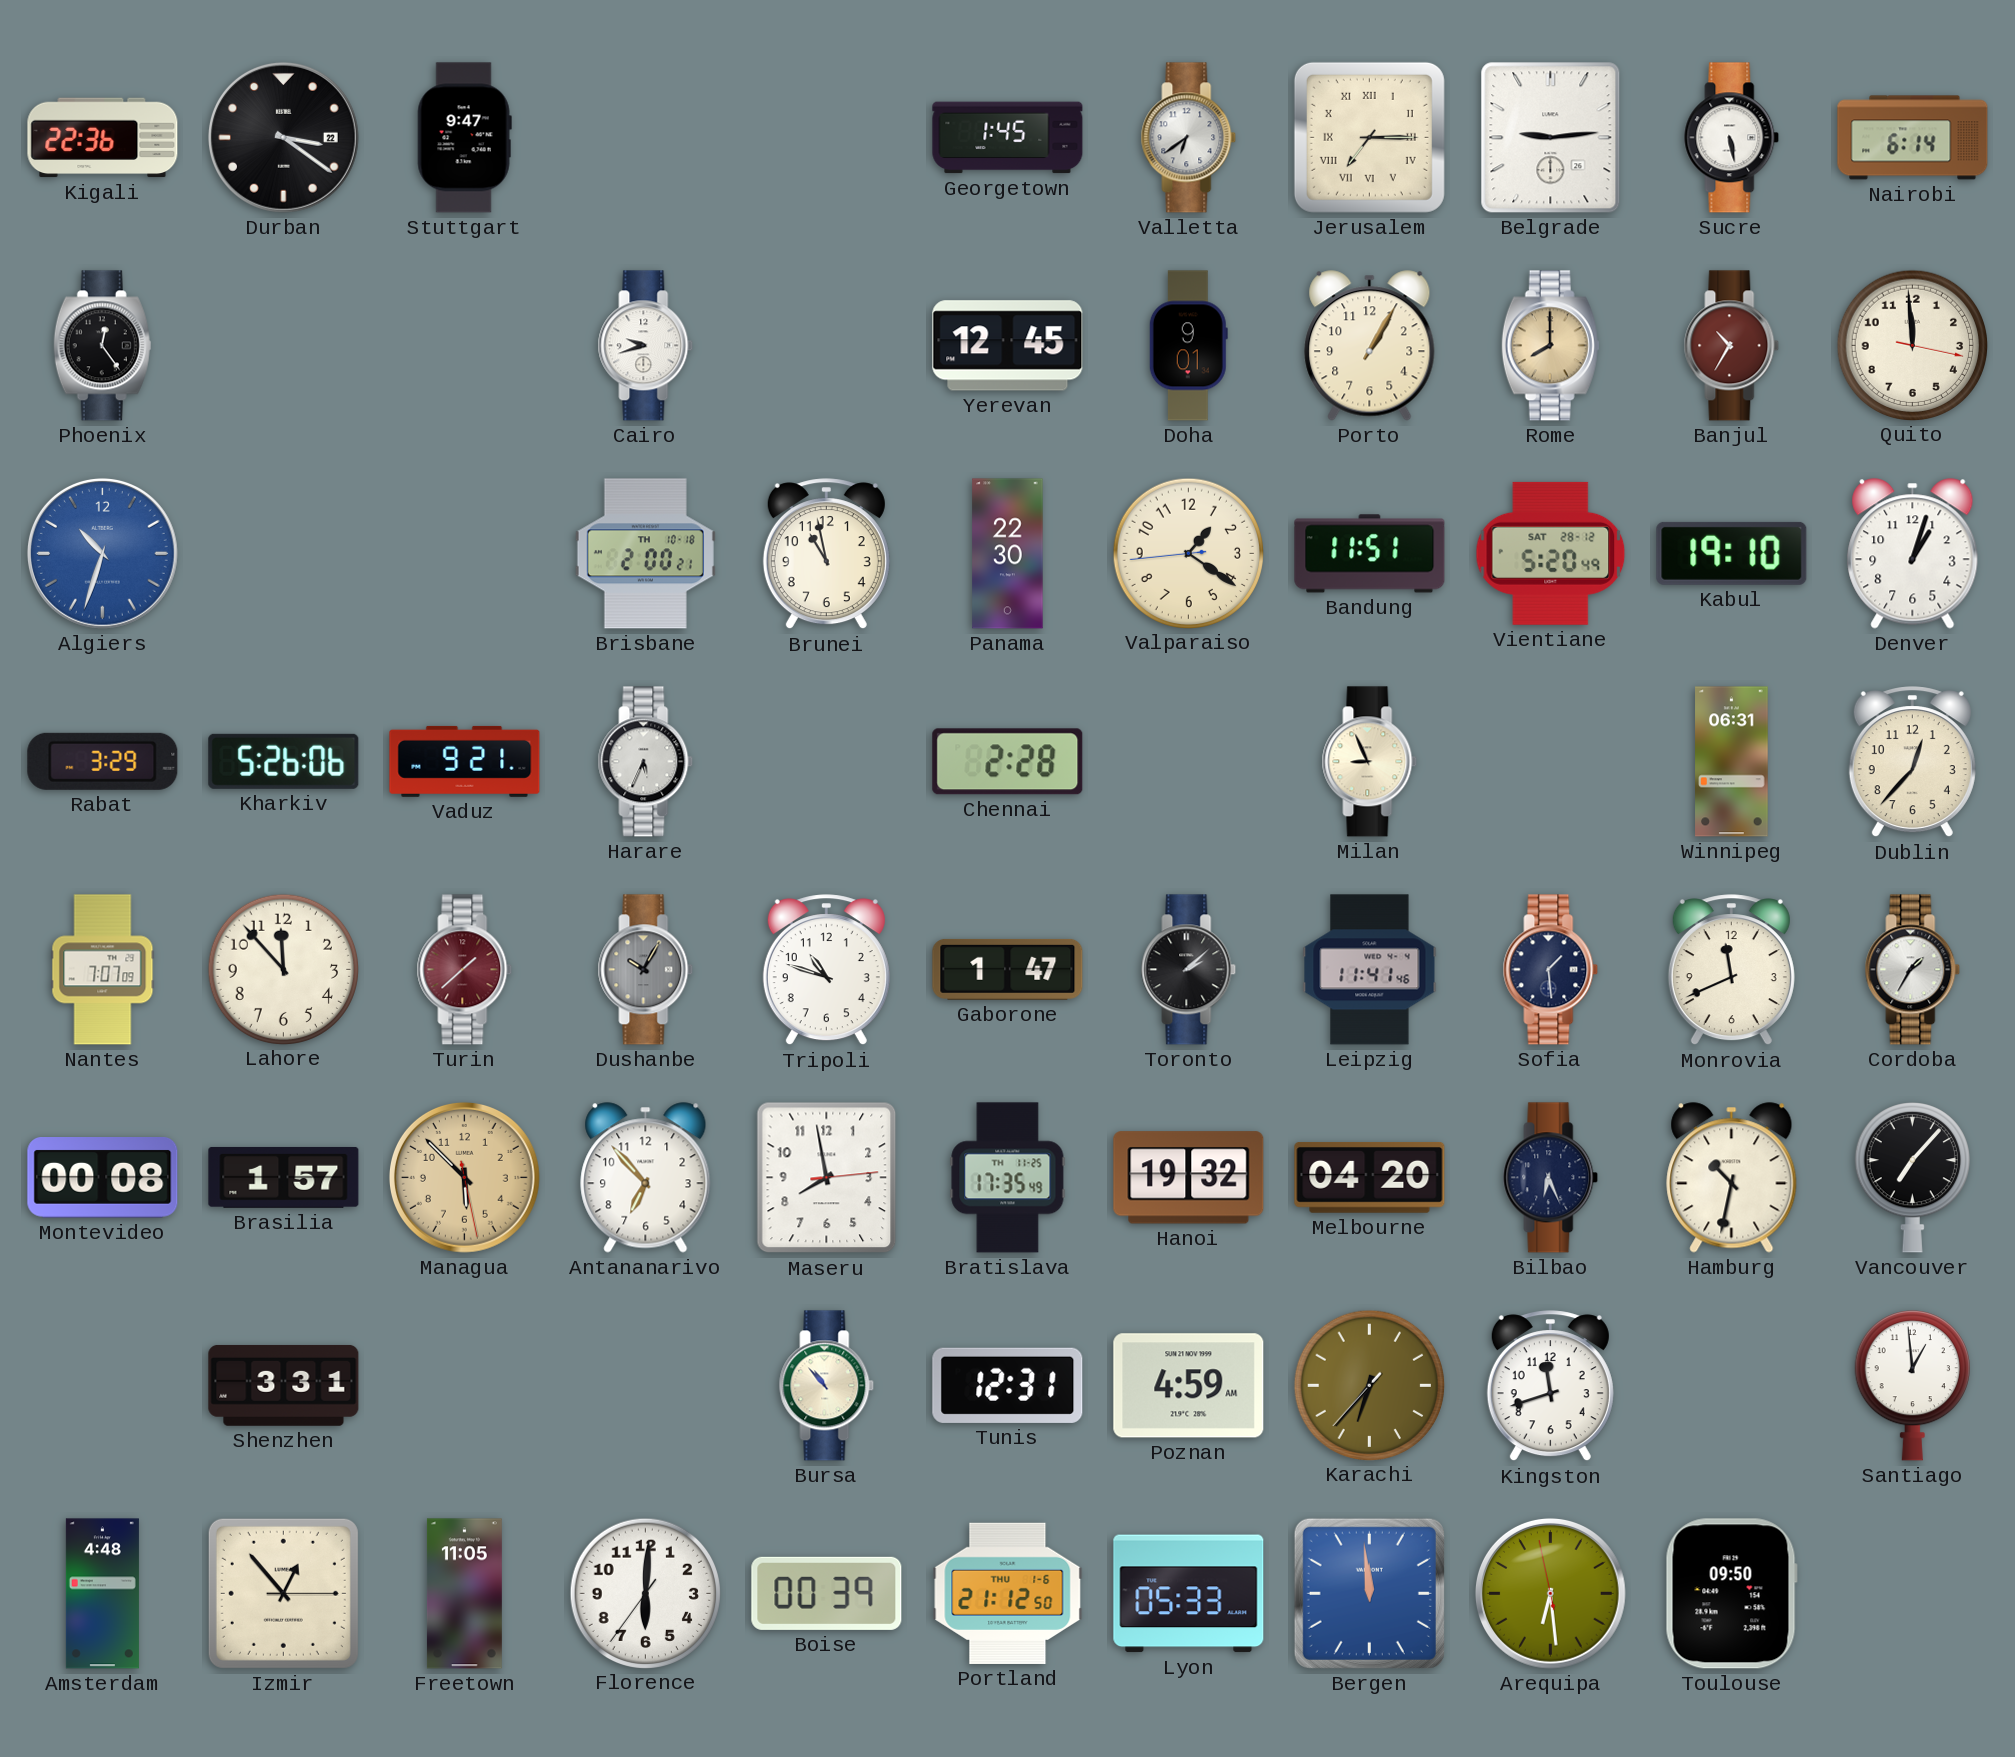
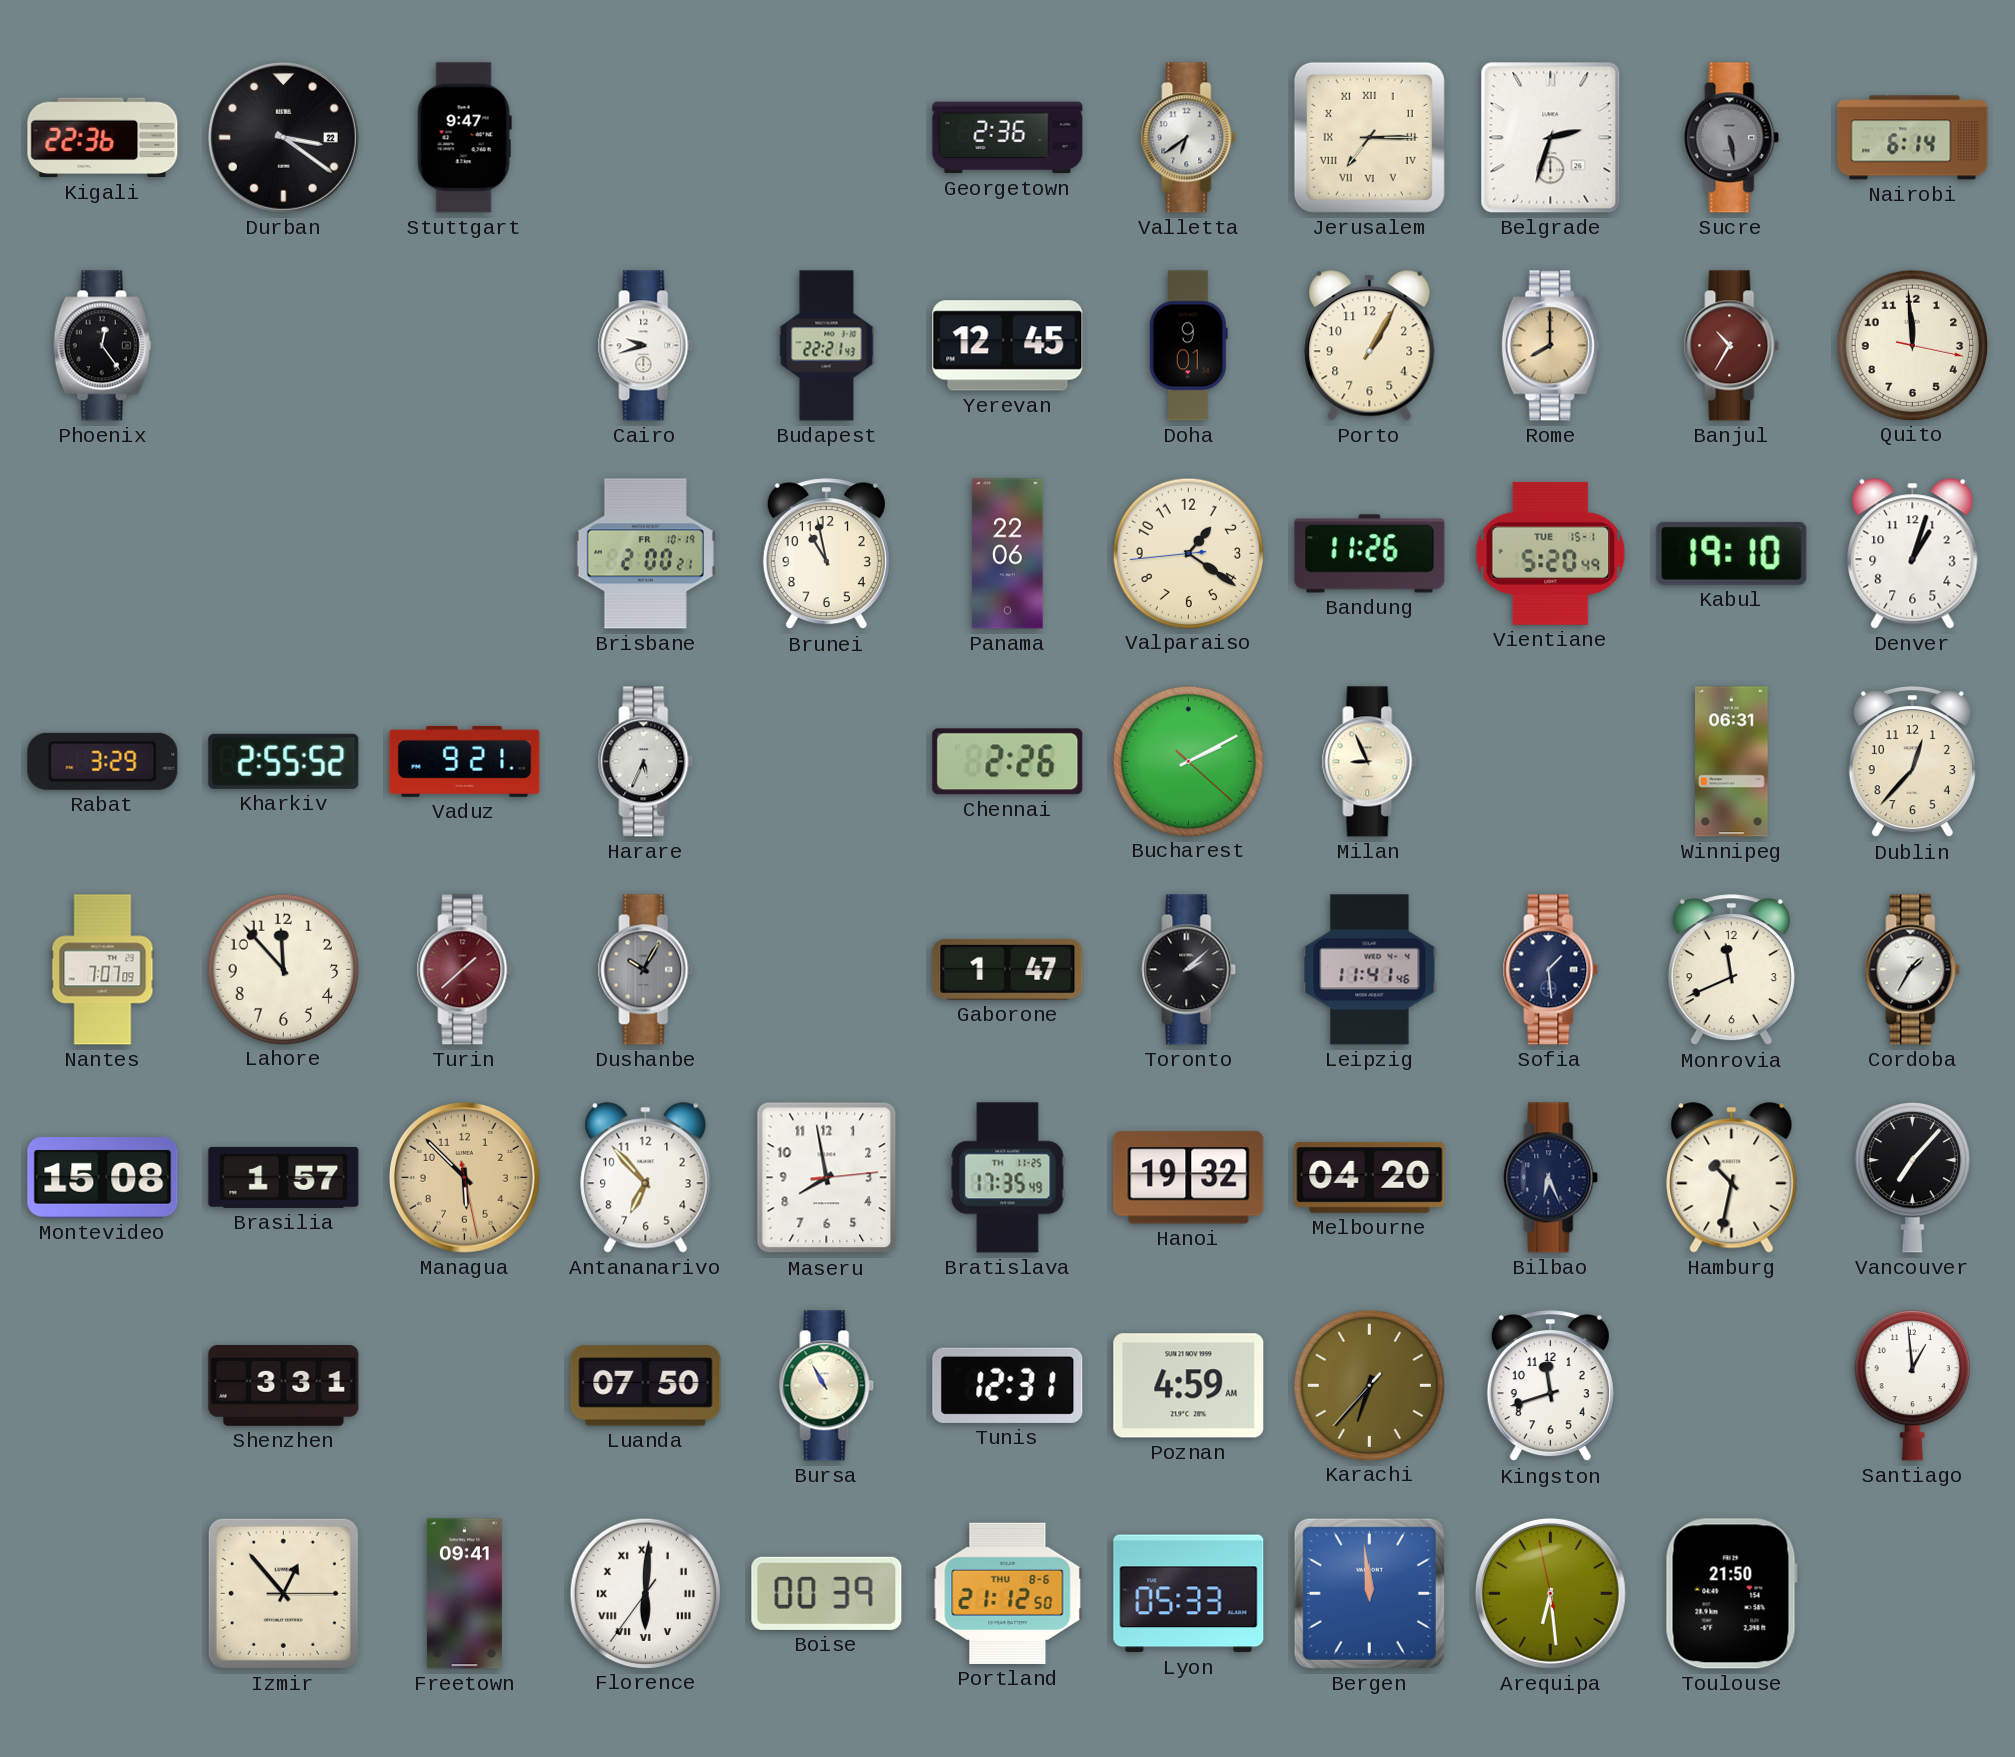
Georgetown: 1:45 -> 2:36 (1008, 138)
Belgrade: 9:14 -> 2:33 (1551, 138)
Sucre dial: white -> grey (1732, 138)
Budapest: none -> 22:21 (827, 346)
Algiers: 10:33 -> none (102, 553)
Brisbane date: TH 10-18 -> FR 10-19 (645, 554)
Panama: 22:30 -> 22:06 (1008, 554)
Bandung: 11:51 -> 11:26 (1370, 554)
Vientiane date: SAT 28-12 -> TUE 15-1 (1551, 553)
Kharkiv: 5:26 -> 2:55 (284, 761)
Chennai: 2:28 -> 2:26 (1008, 762)
Bucharest: none -> 2:10 (1188, 761)
Tripoli: 10:48 -> none (826, 970)
Montevideo: 00:08 -> 15:08 (103, 1178)
Luanda: none -> 07:50 (646, 1386)
Bursa: 10:53 -> 10:55 (827, 1386)
Amsterdam: 4:48 -> none (102, 1594)
Freetown: 11:05 -> 09:41 (464, 1594)
Florence numerals: Arabic -> Roman (645, 1593)
Portland date: THU 1-6 -> THU 8-6 (1008, 1593)
Toulouse: 09:50 -> 21:50 (1731, 1594)
